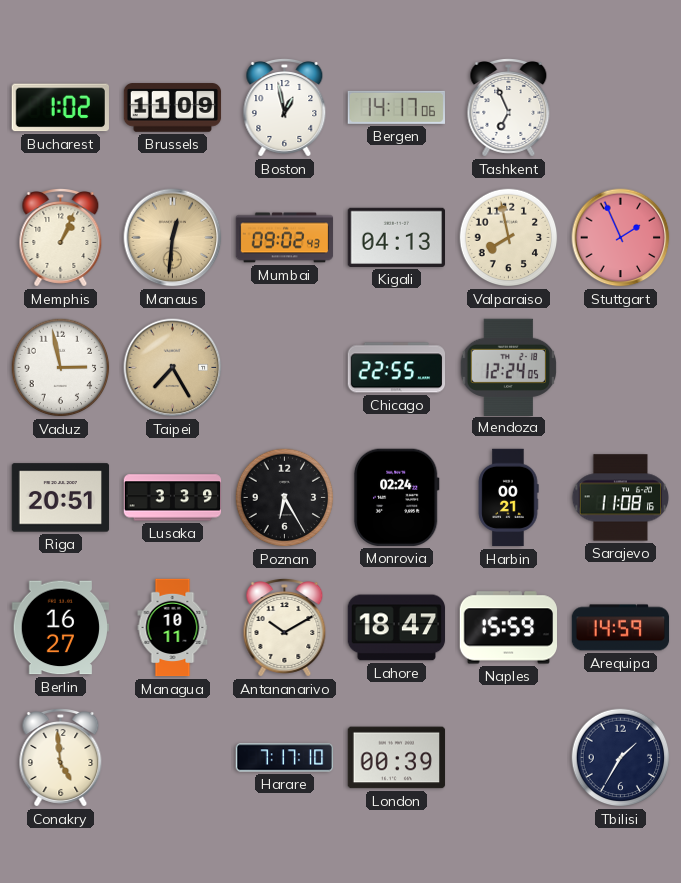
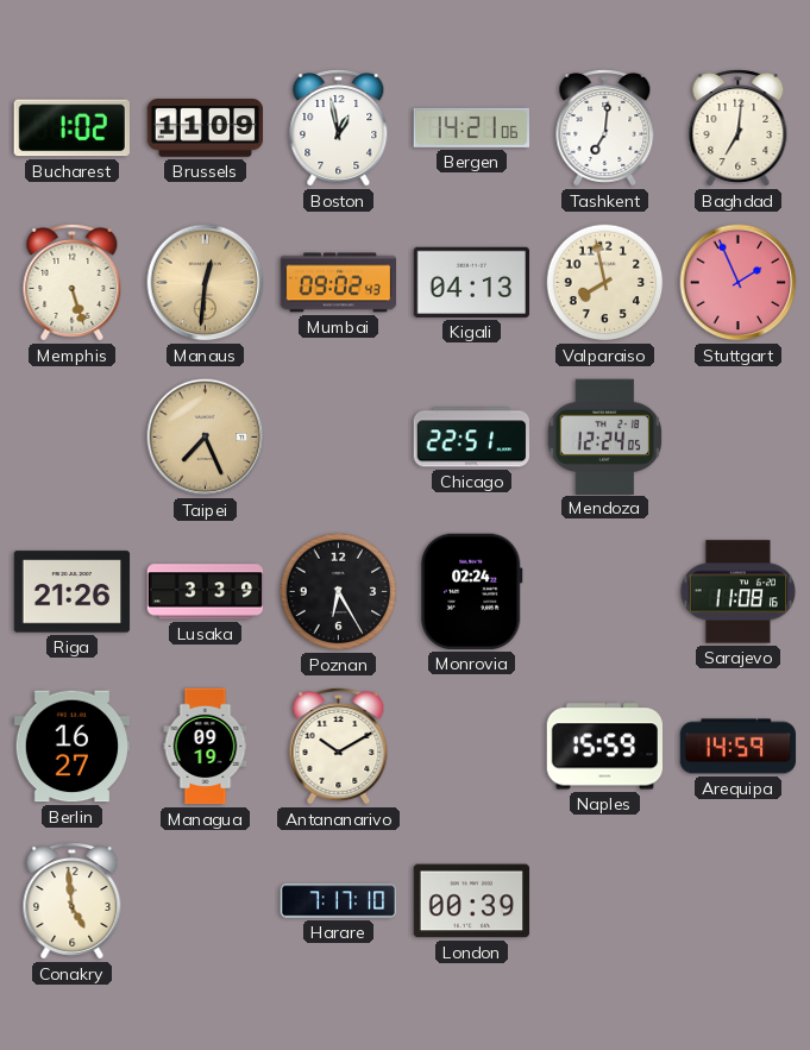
Bergen: 14:17 -> 14:21 (471, 127)
Tashkent: 6:56 -> 7:01 (605, 128)
Baghdad: none -> 7:01 (739, 128)
Memphis: 1:04 -> 5:27 (73, 283)
Vaduz: 2:58 -> none (61, 368)
Taipei: 7:25 -> 7:26 (206, 438)
Chicago: 22:55 -> 22:51 (471, 438)
Riga: 20:51 -> 21:26 (73, 592)
Harbin: 00:21 -> none (508, 498)
Managua: 10:11 -> 09:19 (206, 747)
Lahore: 18:47 -> none (397, 628)
Tbilisi: 1:35 -> none (621, 758)
